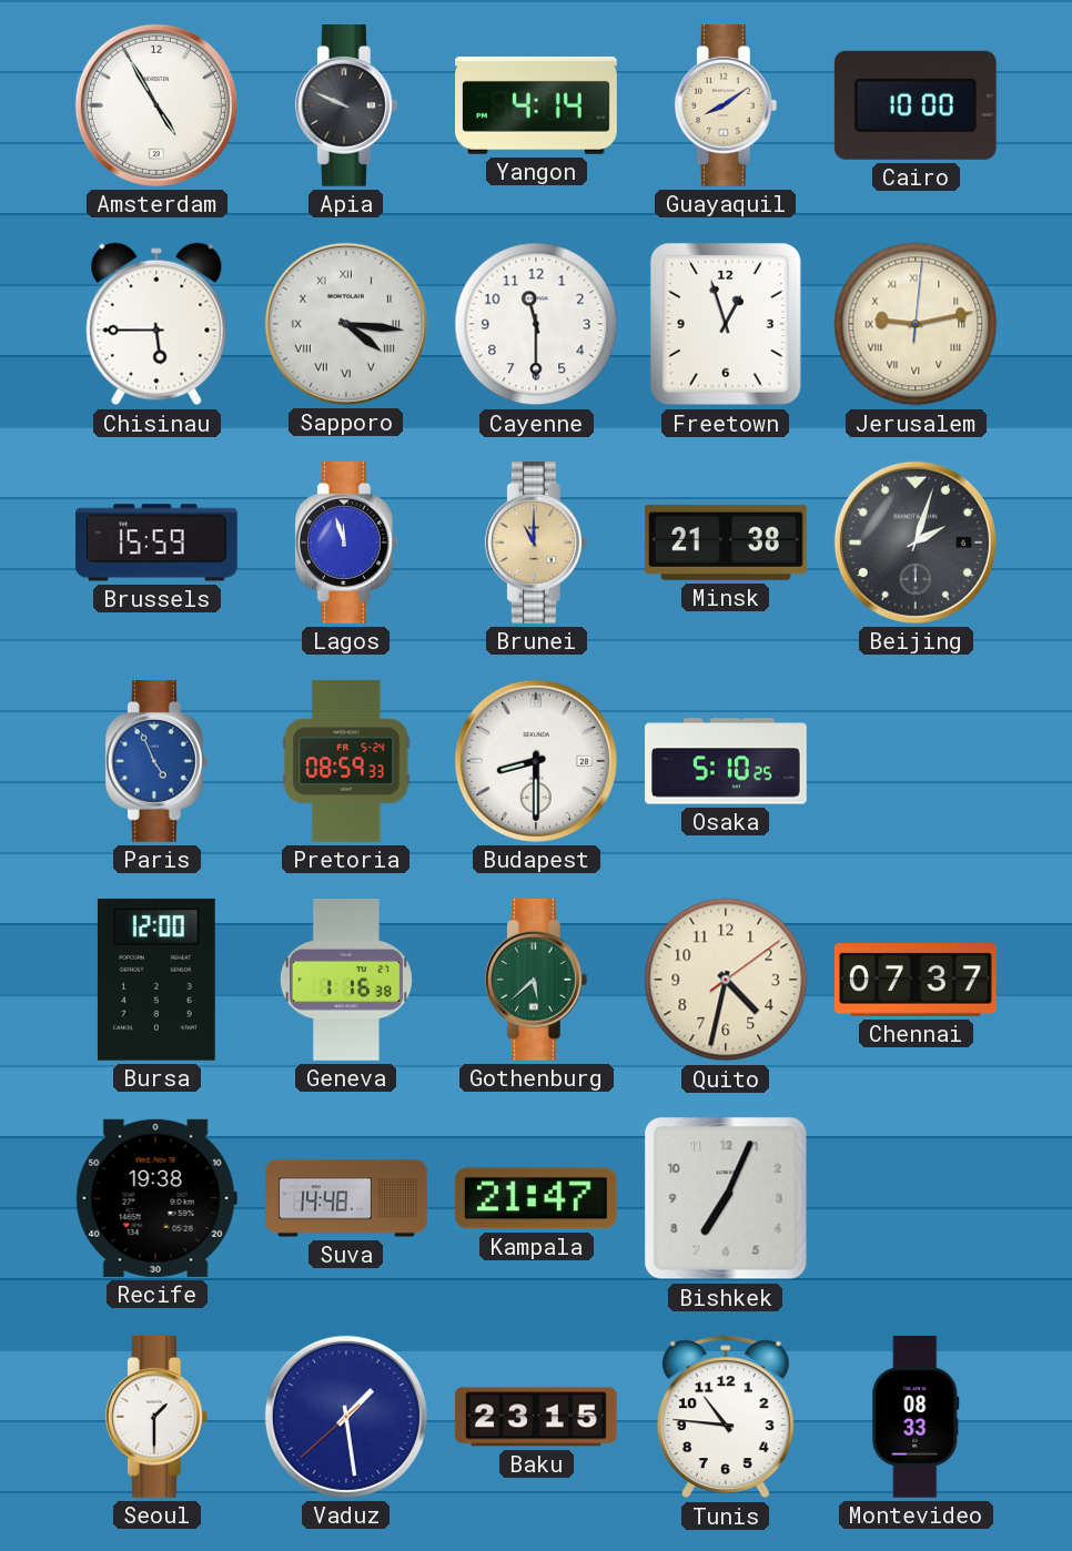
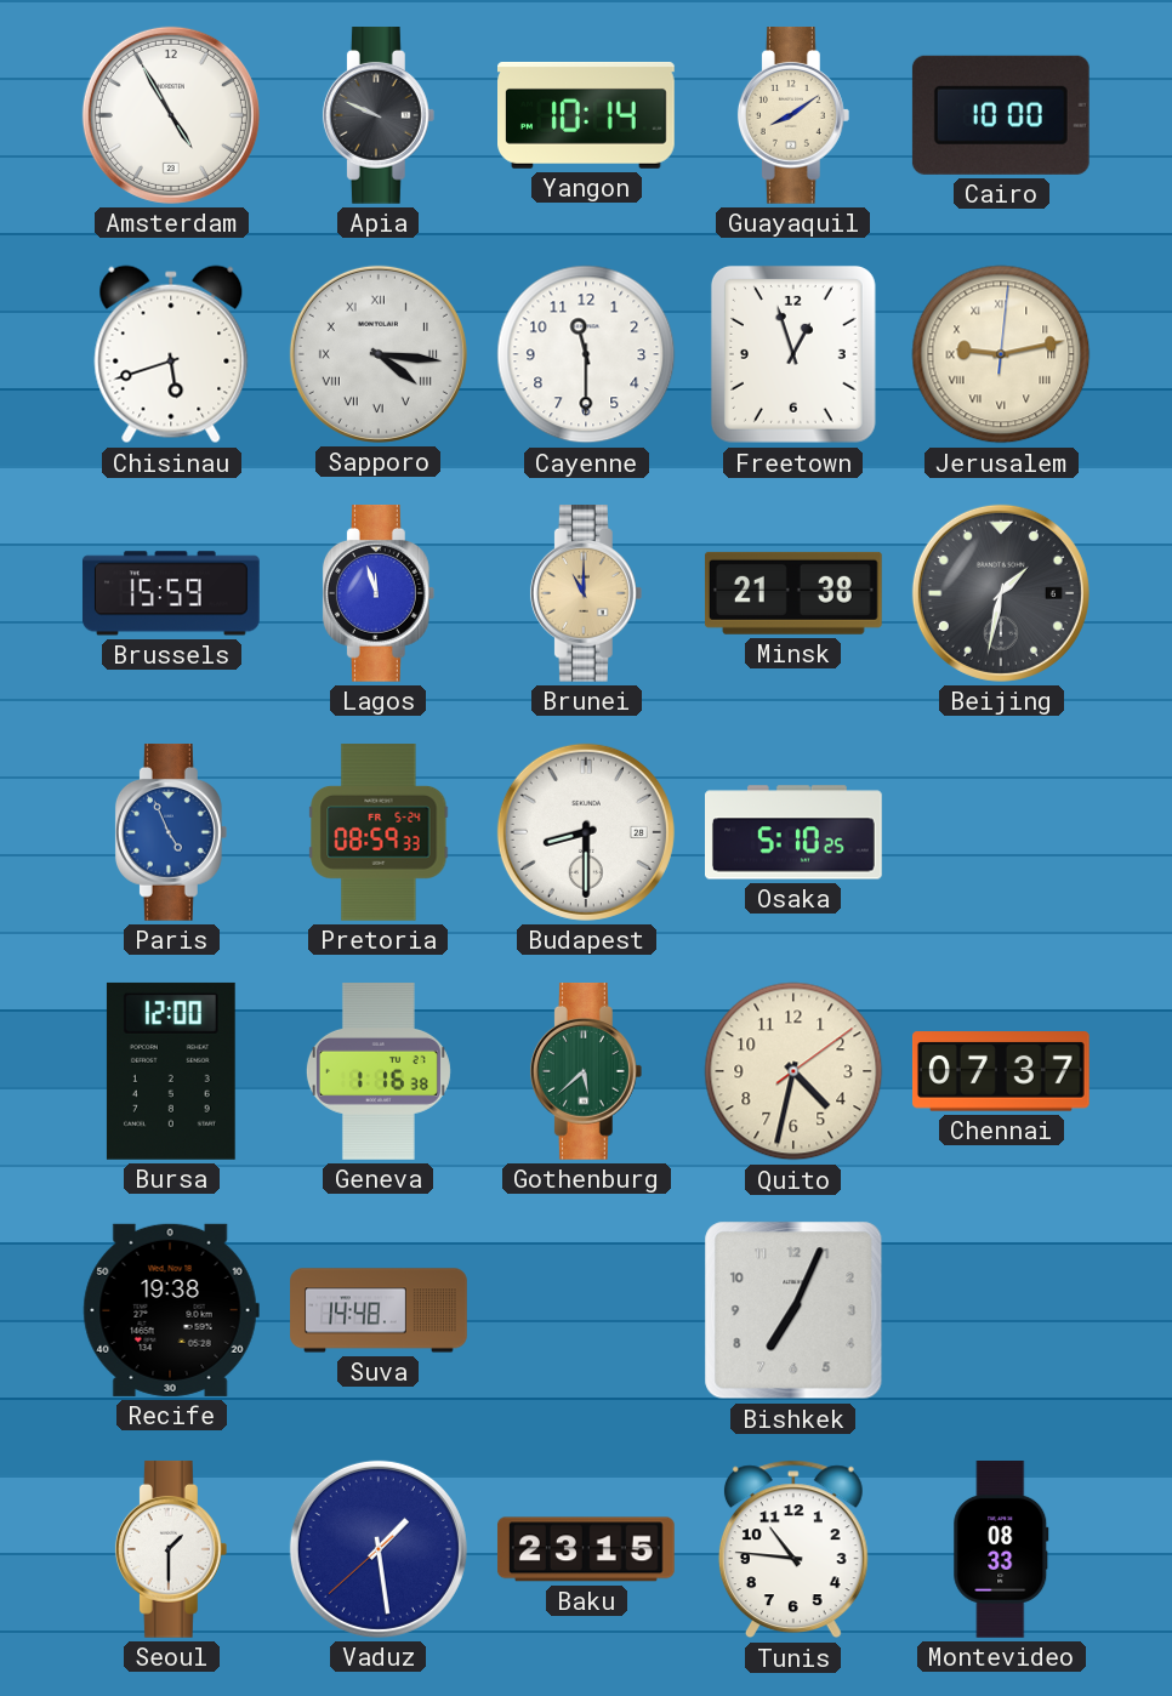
Yangon: 4:14 -> 10:14 (587, 115)
Chisinau: 5:45 -> 5:42 (171, 354)
Beijing: 2:03 -> 1:32 (1001, 593)
Kampala: 21:47 -> none (536, 1198)
